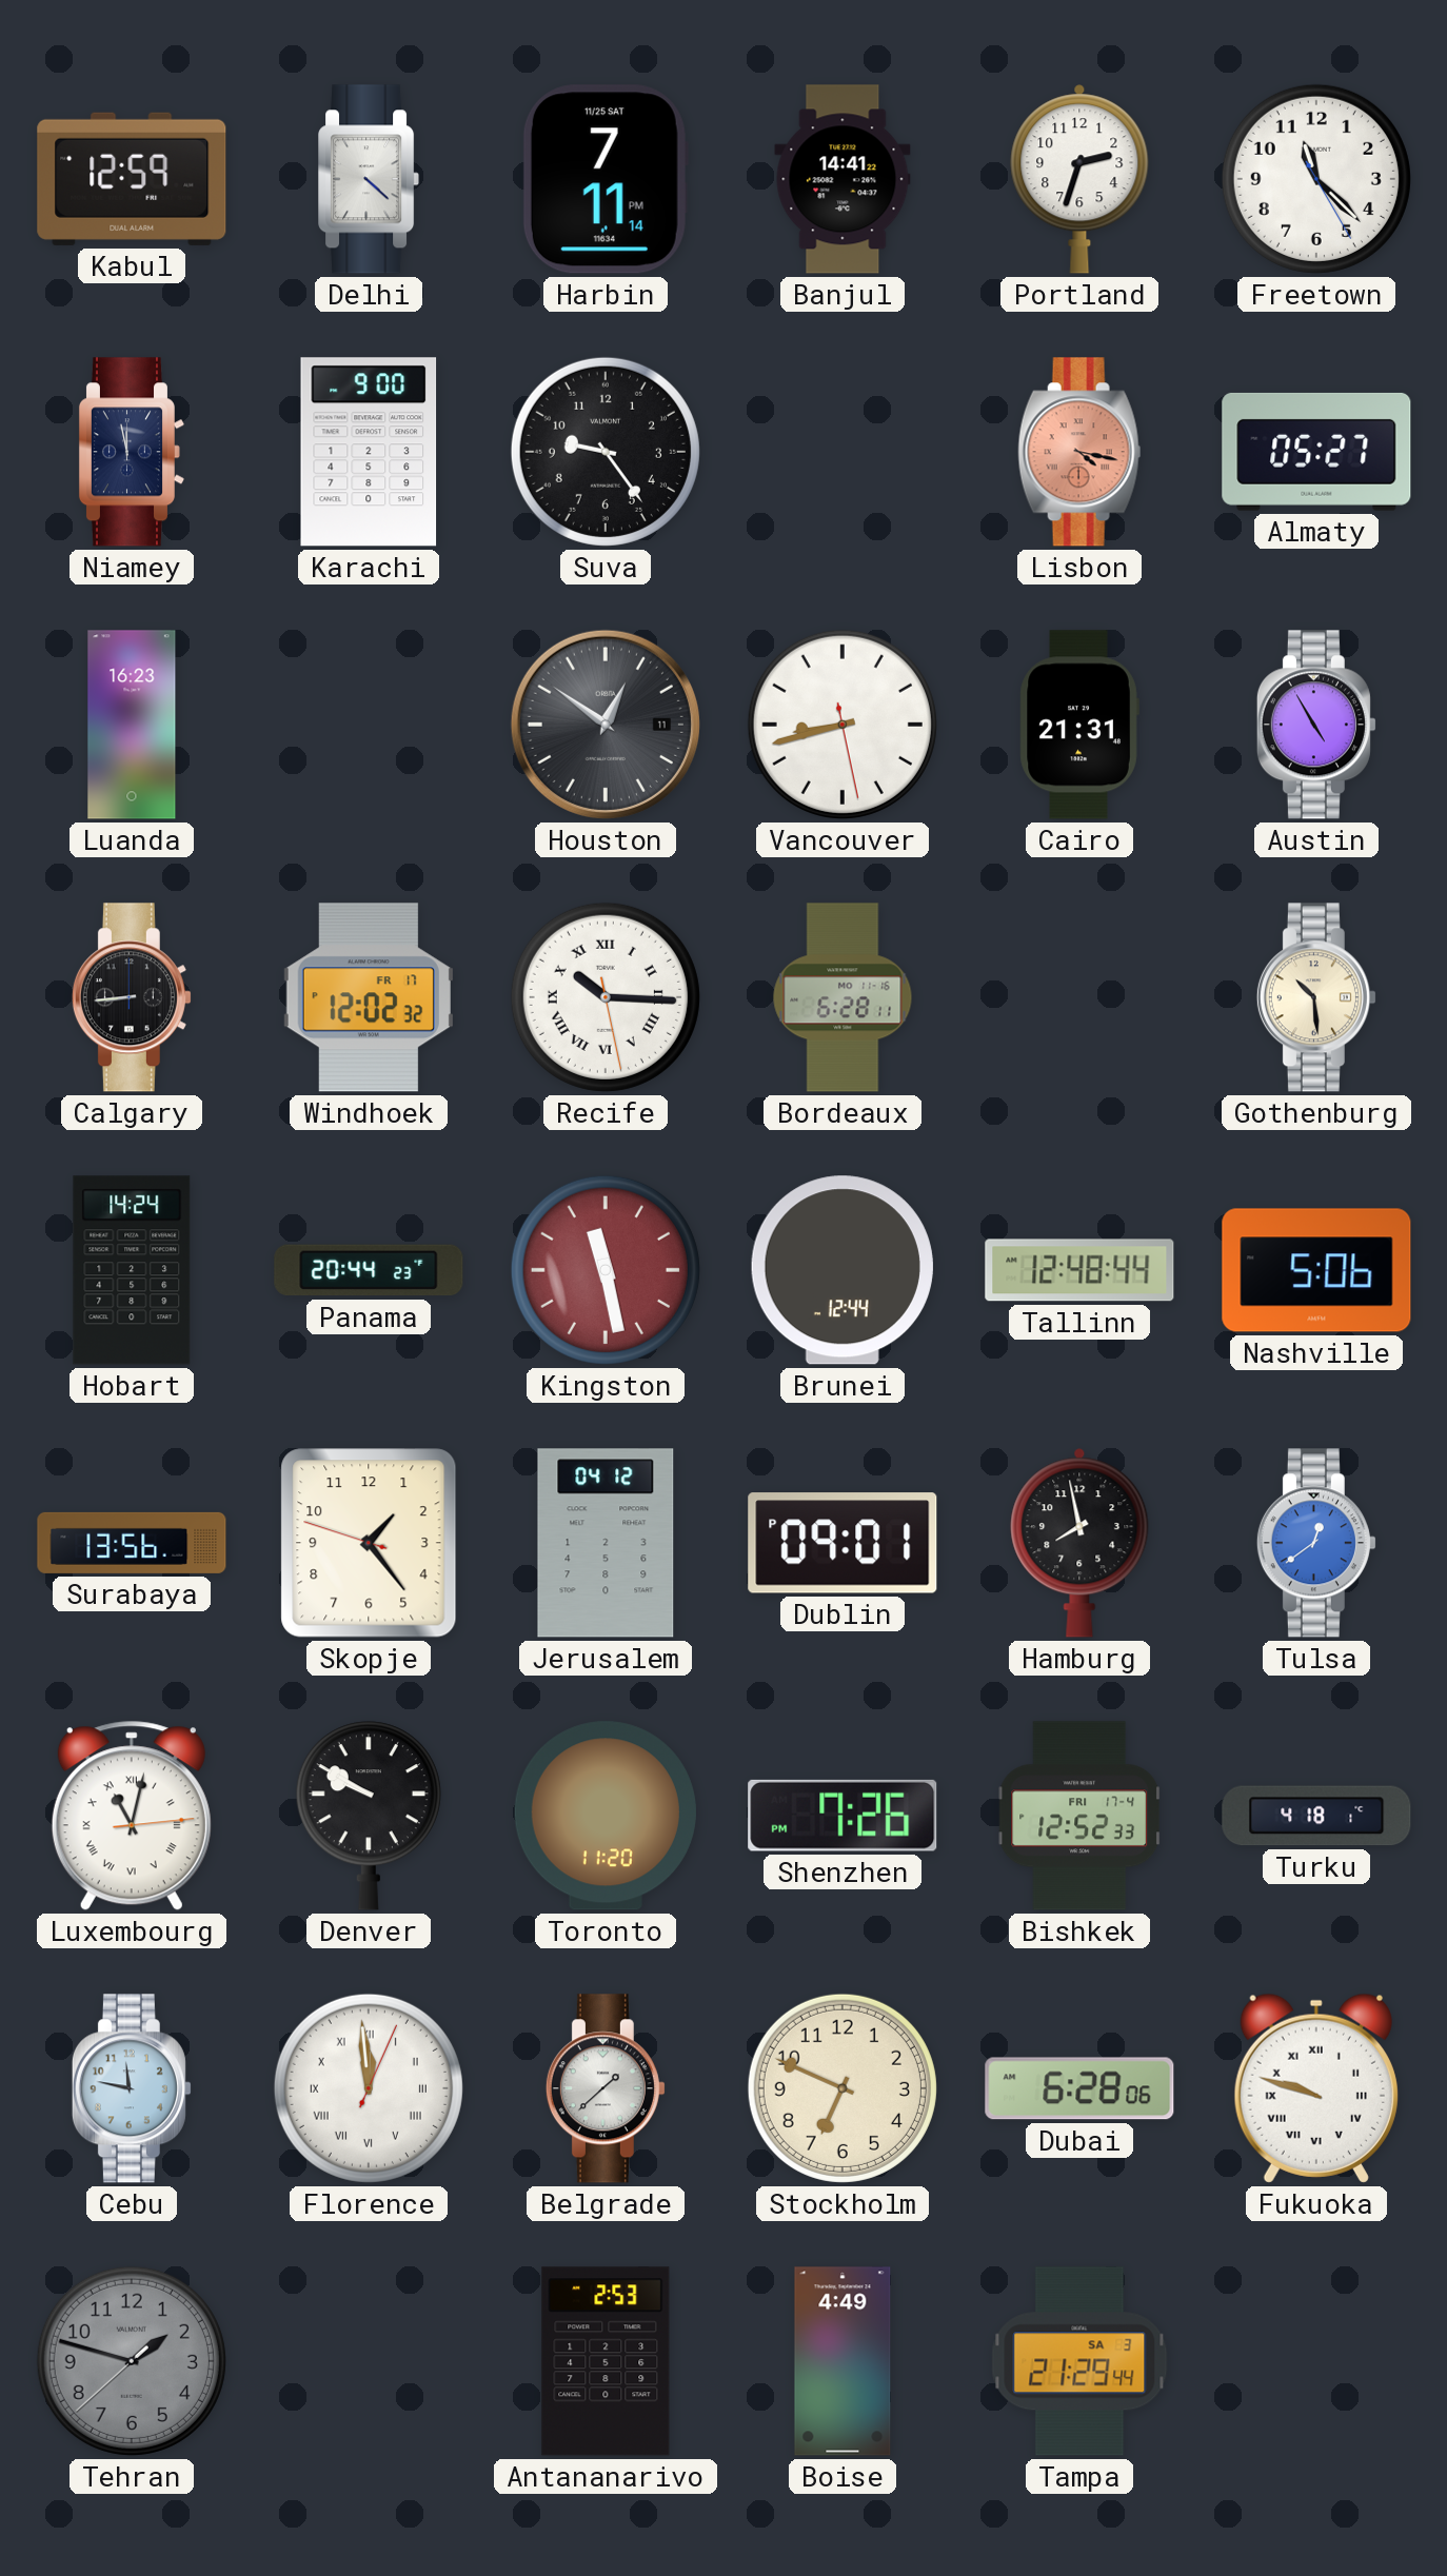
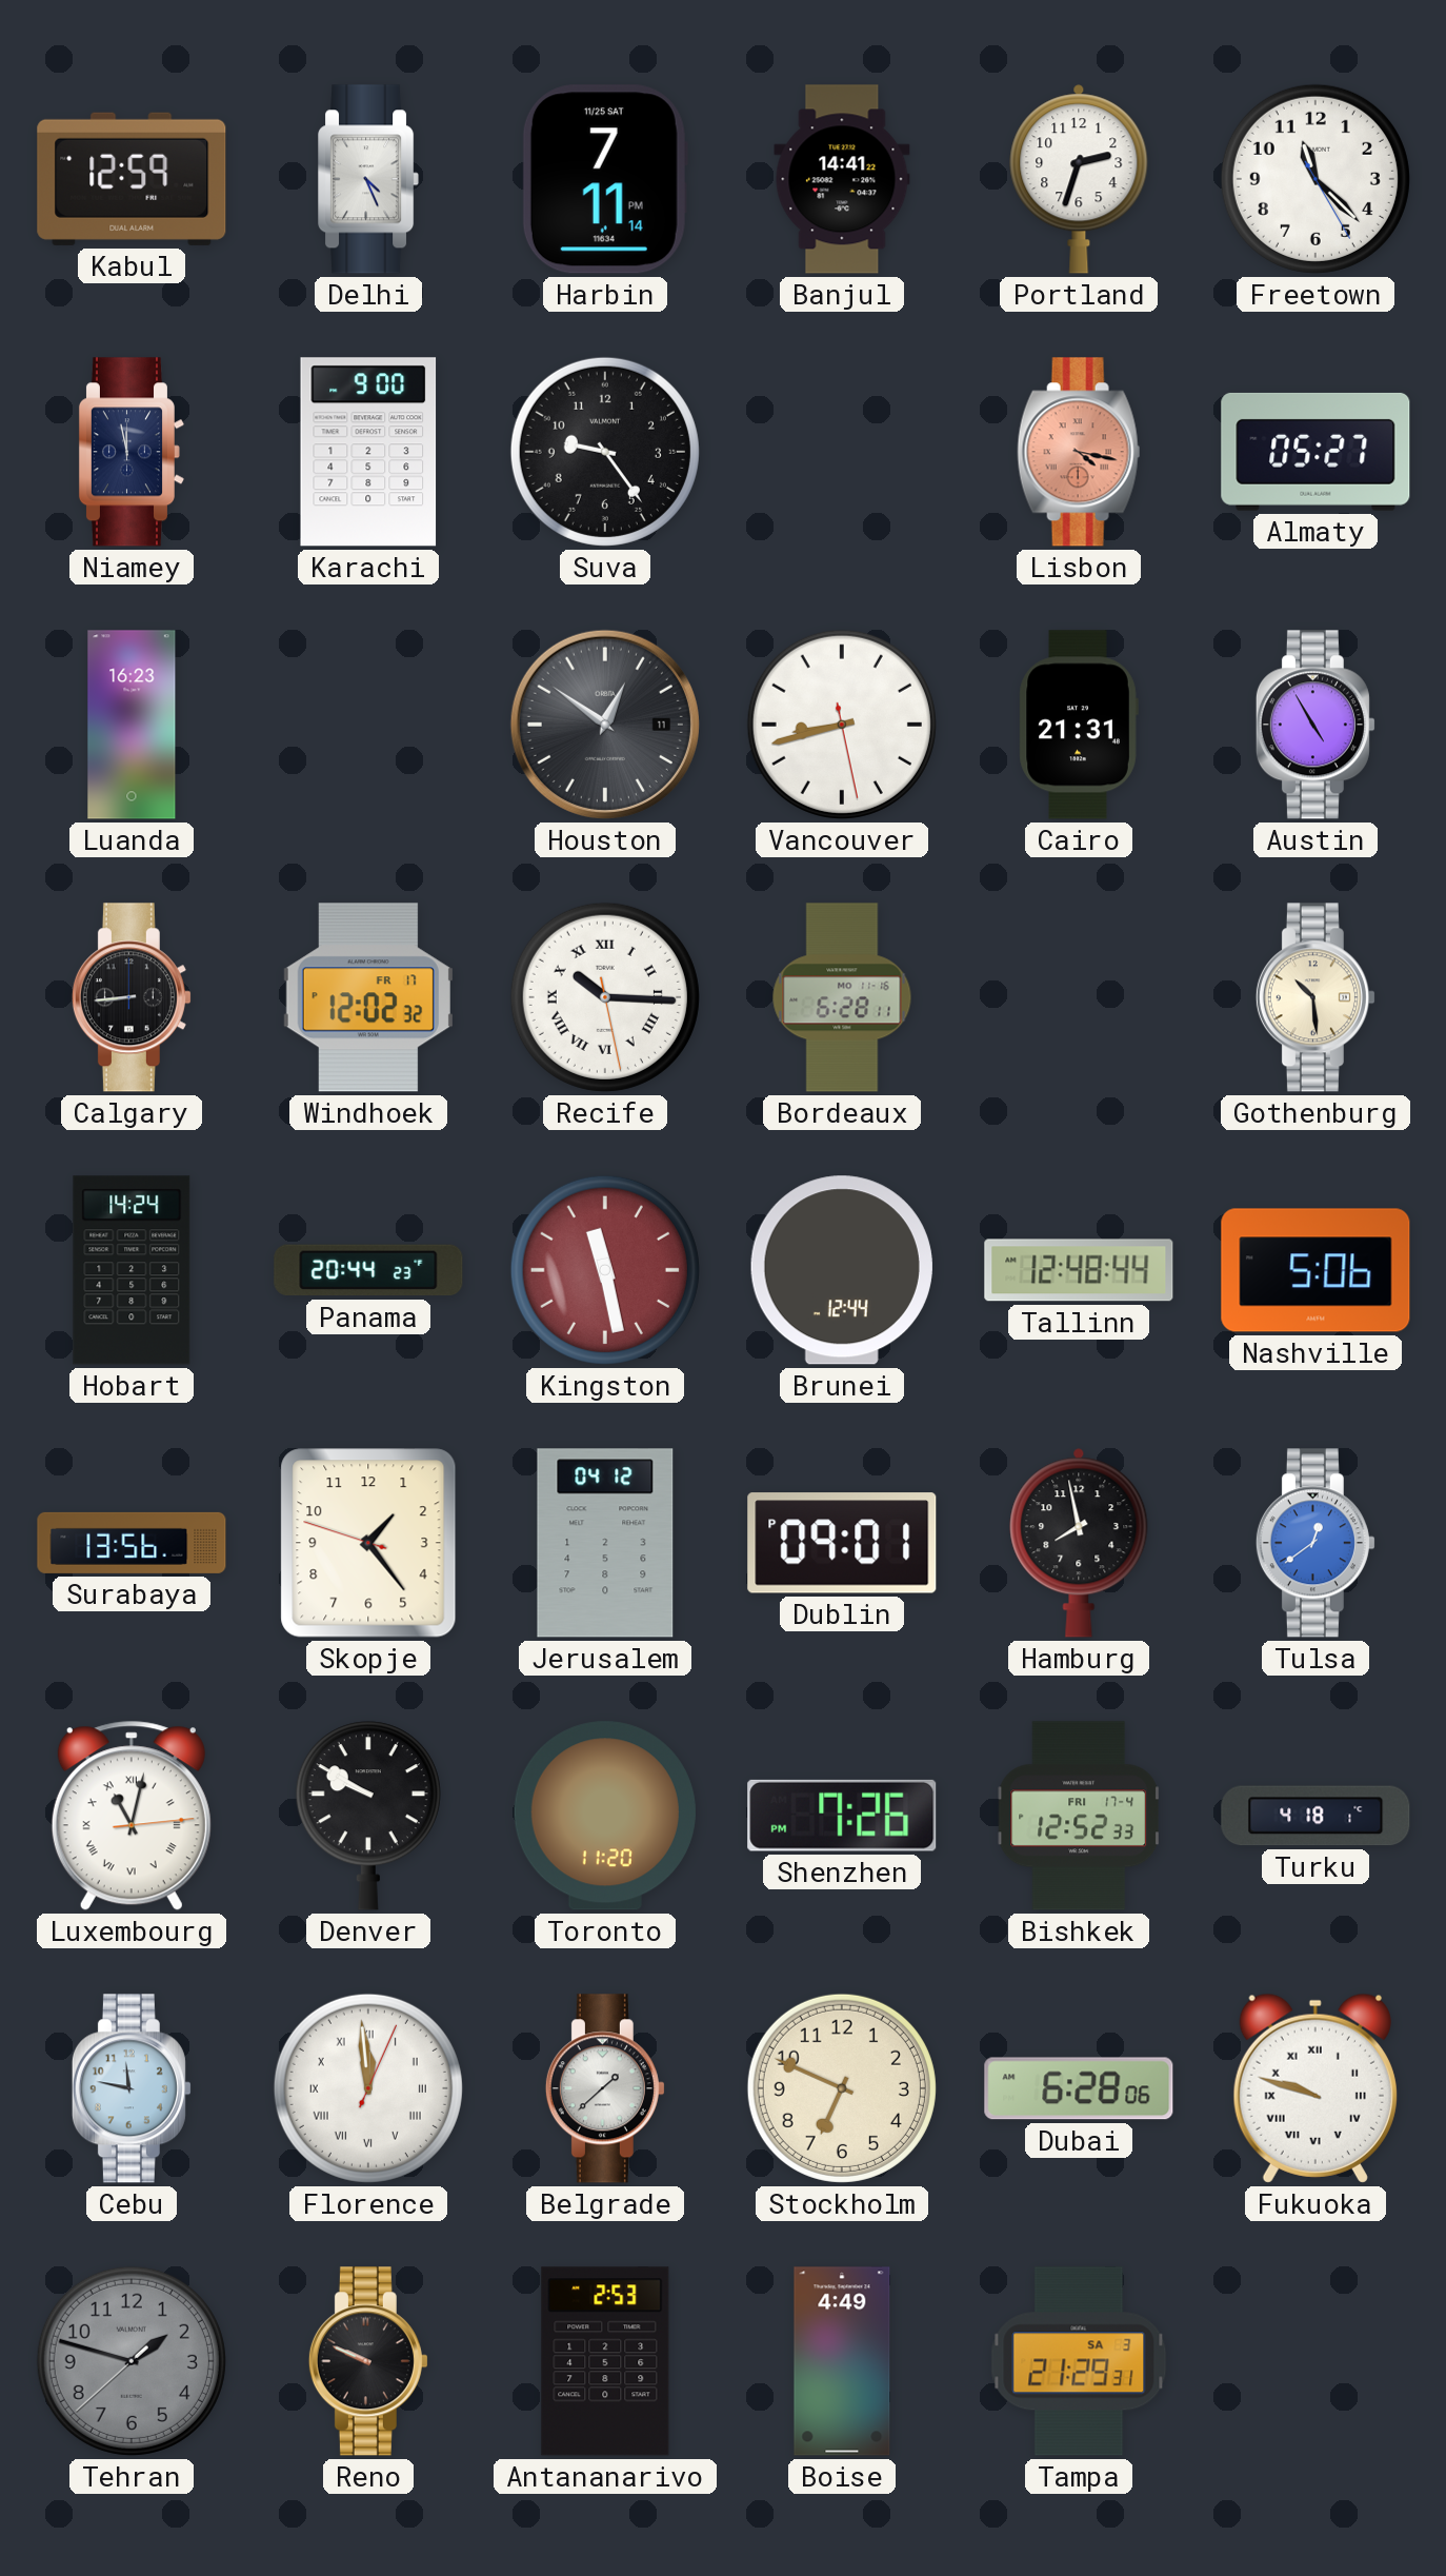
Delhi: 4:22 -> 4:26 (369, 179)
Reno: none -> 9:49 (368, 2361)
Tampa: 21:29:44 -> 21:29:31 (1079, 2361)
